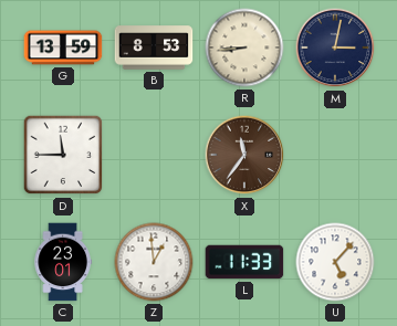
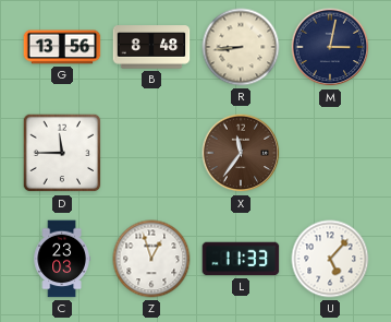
G: 13:59 -> 13:56 (62, 47)
B: 8:53 -> 8:48 (151, 47)
C: 23:01 -> 23:03 (62, 259)
Z: 12:59 -> 12:57 (151, 259)
